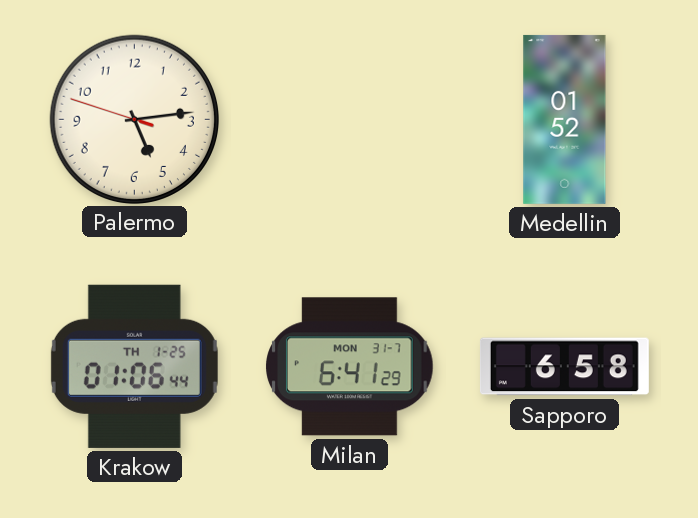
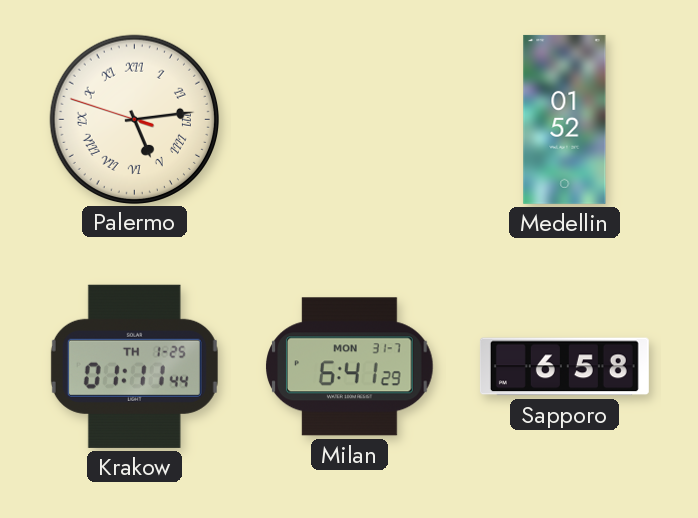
Palermo numerals: Arabic -> Roman (134, 119)
Krakow: 01:06 -> 01:11 (134, 366)
